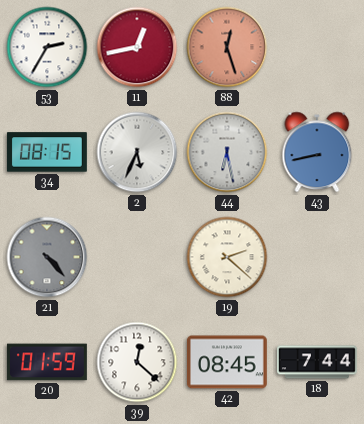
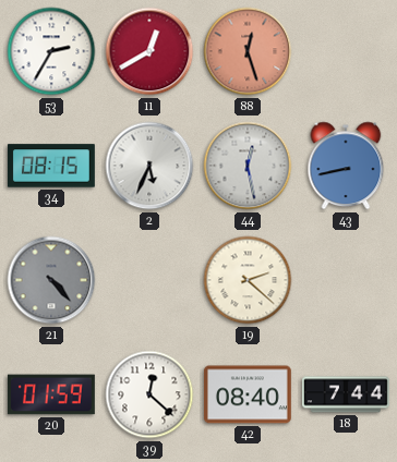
11: 12:43 -> 12:40 (149, 51)
44: 6:28 -> 12:28 (248, 166)
42: 08:45 -> 08:40 (248, 394)
